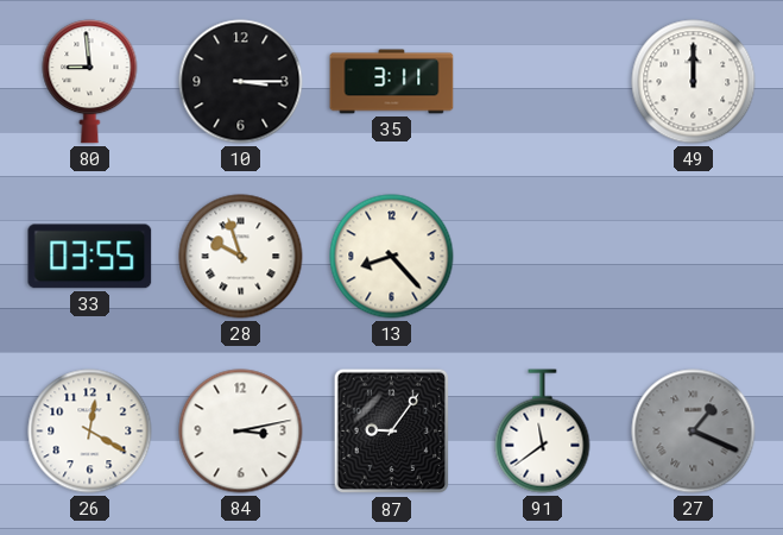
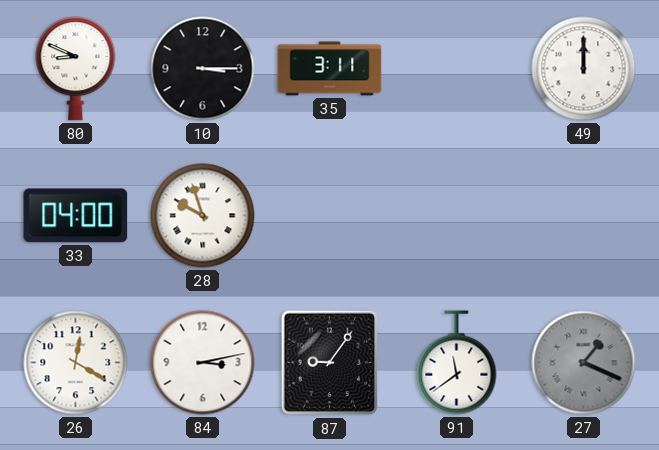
80: 8:59 -> 8:49 (76, 69)
33: 03:55 -> 04:00 (76, 216)
13: 8:23 -> none (392, 257)
